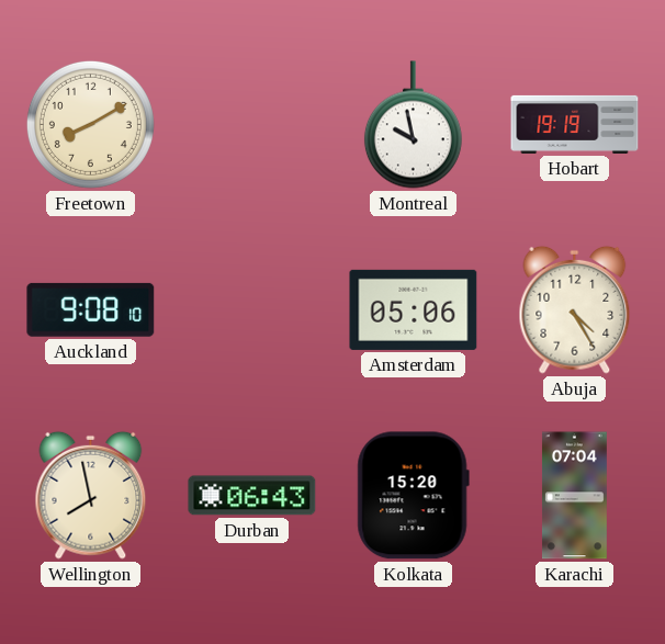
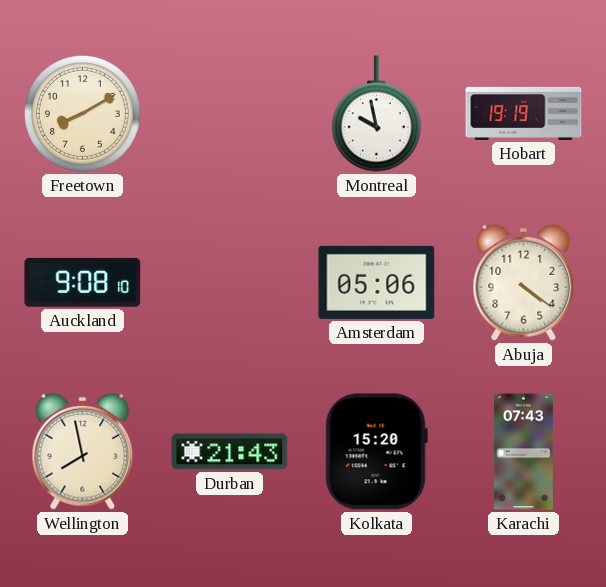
Abuja: 4:25 -> 4:21 (524, 282)
Durban: 06:43 -> 21:43 (230, 452)
Karachi: 07:04 -> 07:43 (523, 452)
